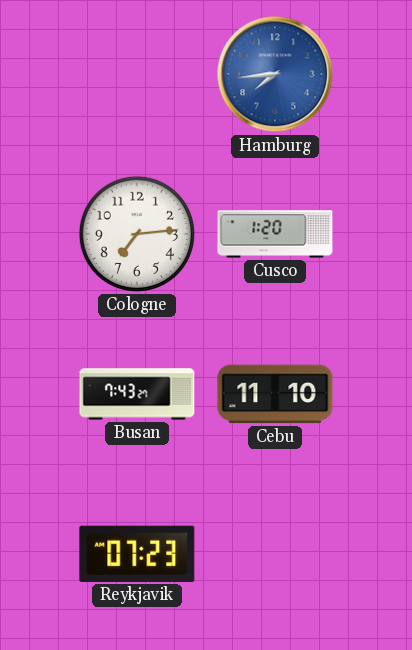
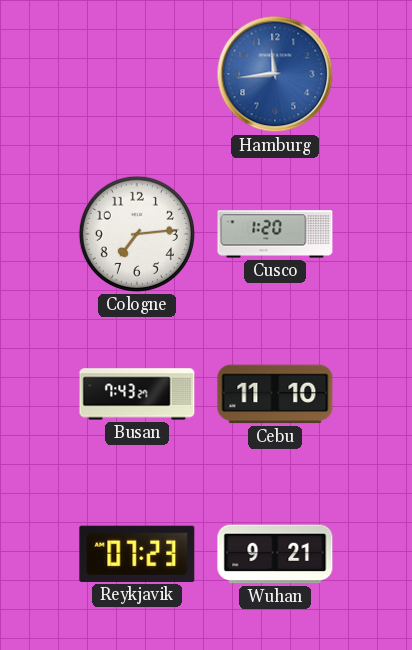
Hamburg: 7:44 -> 11:44 (275, 74)
Wuhan: none -> 9:21 (275, 554)
